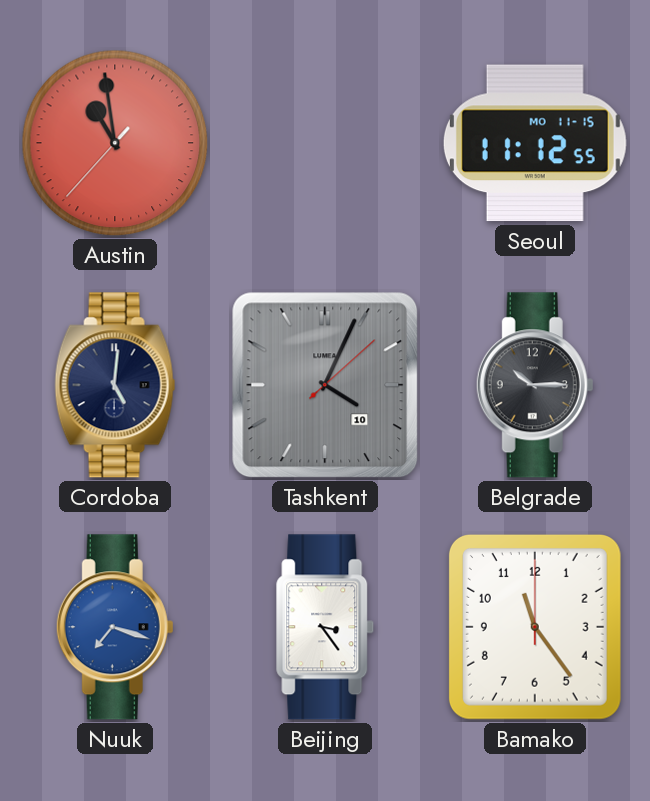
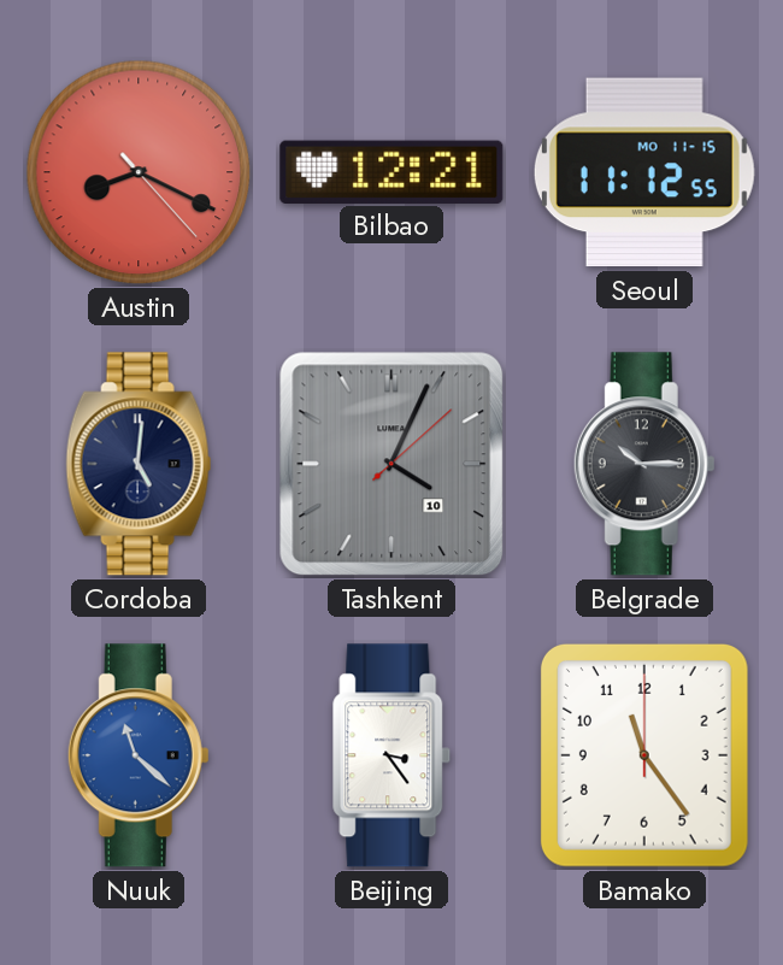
Austin: 10:58 -> 8:19 (139, 172)
Bilbao: none -> 12:21 (391, 171)
Nuuk: 7:18 -> 11:22 (139, 755)
